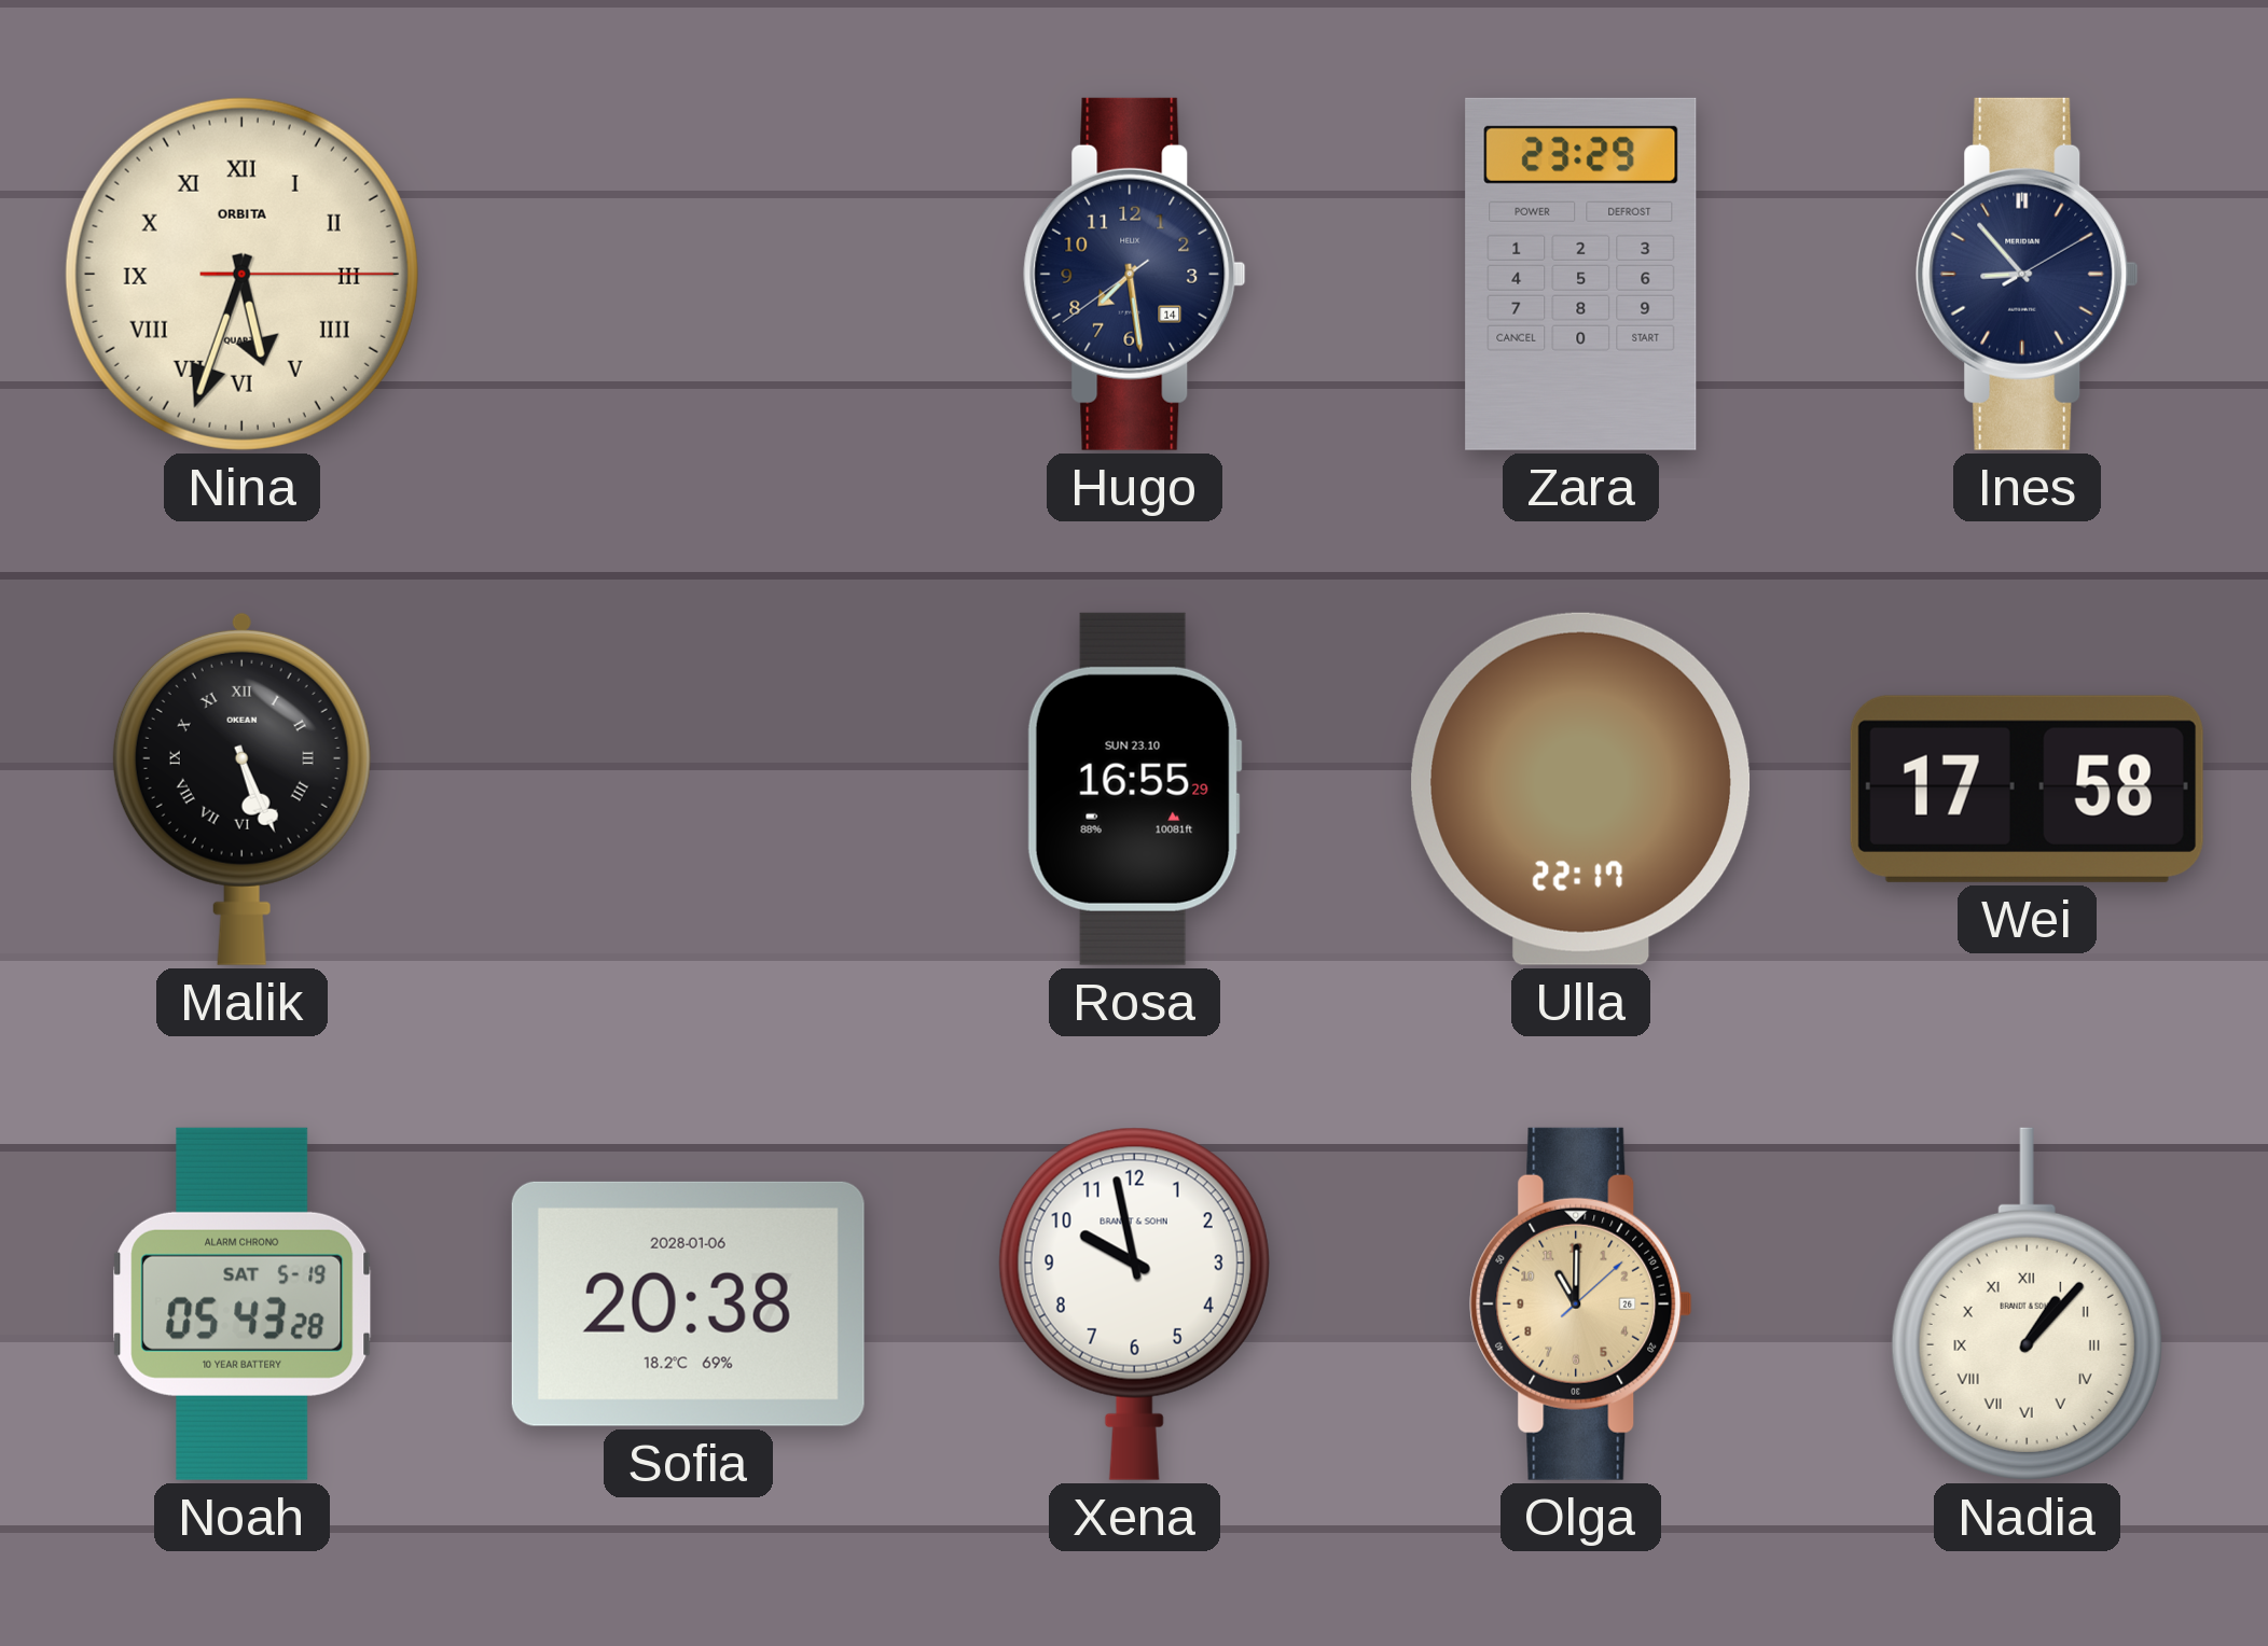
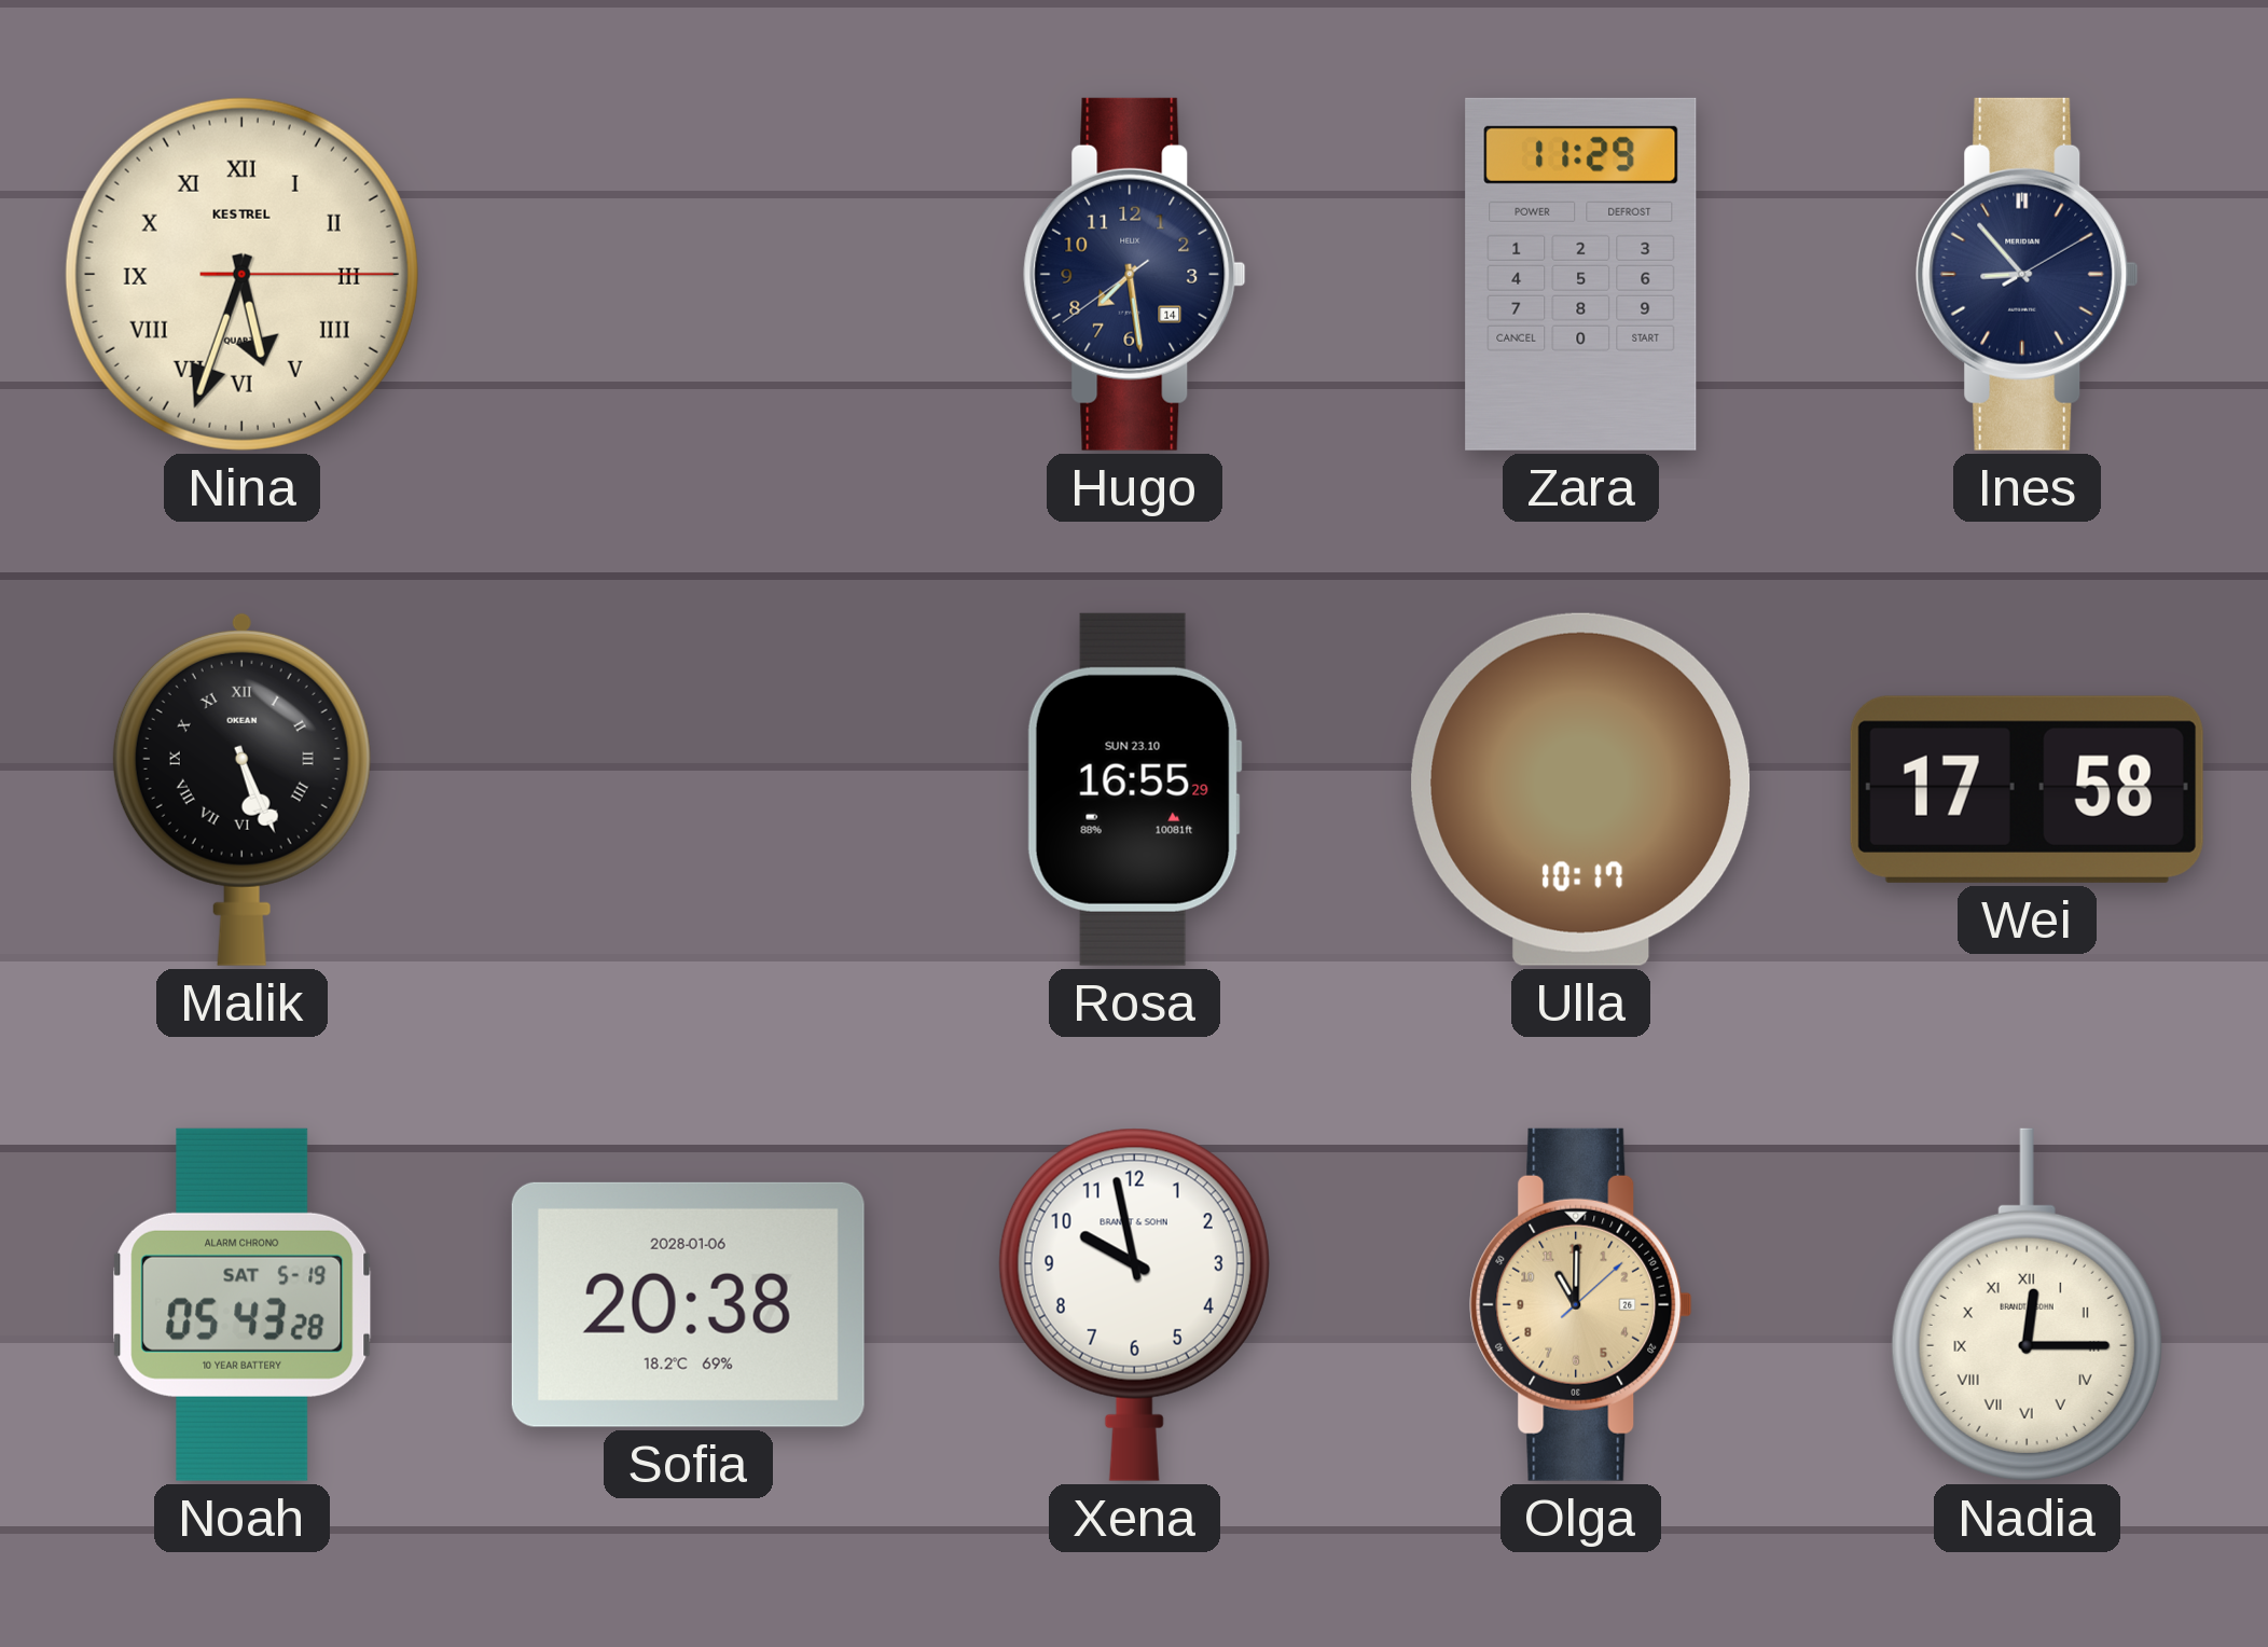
Nina brand: ORBITA -> KESTREL (241, 274)
Zara: 23:29 -> 11:29 (1581, 274)
Ulla: 22:17 -> 10:17 (1581, 789)
Nadia: 1:07 -> 12:15 (2027, 1304)
